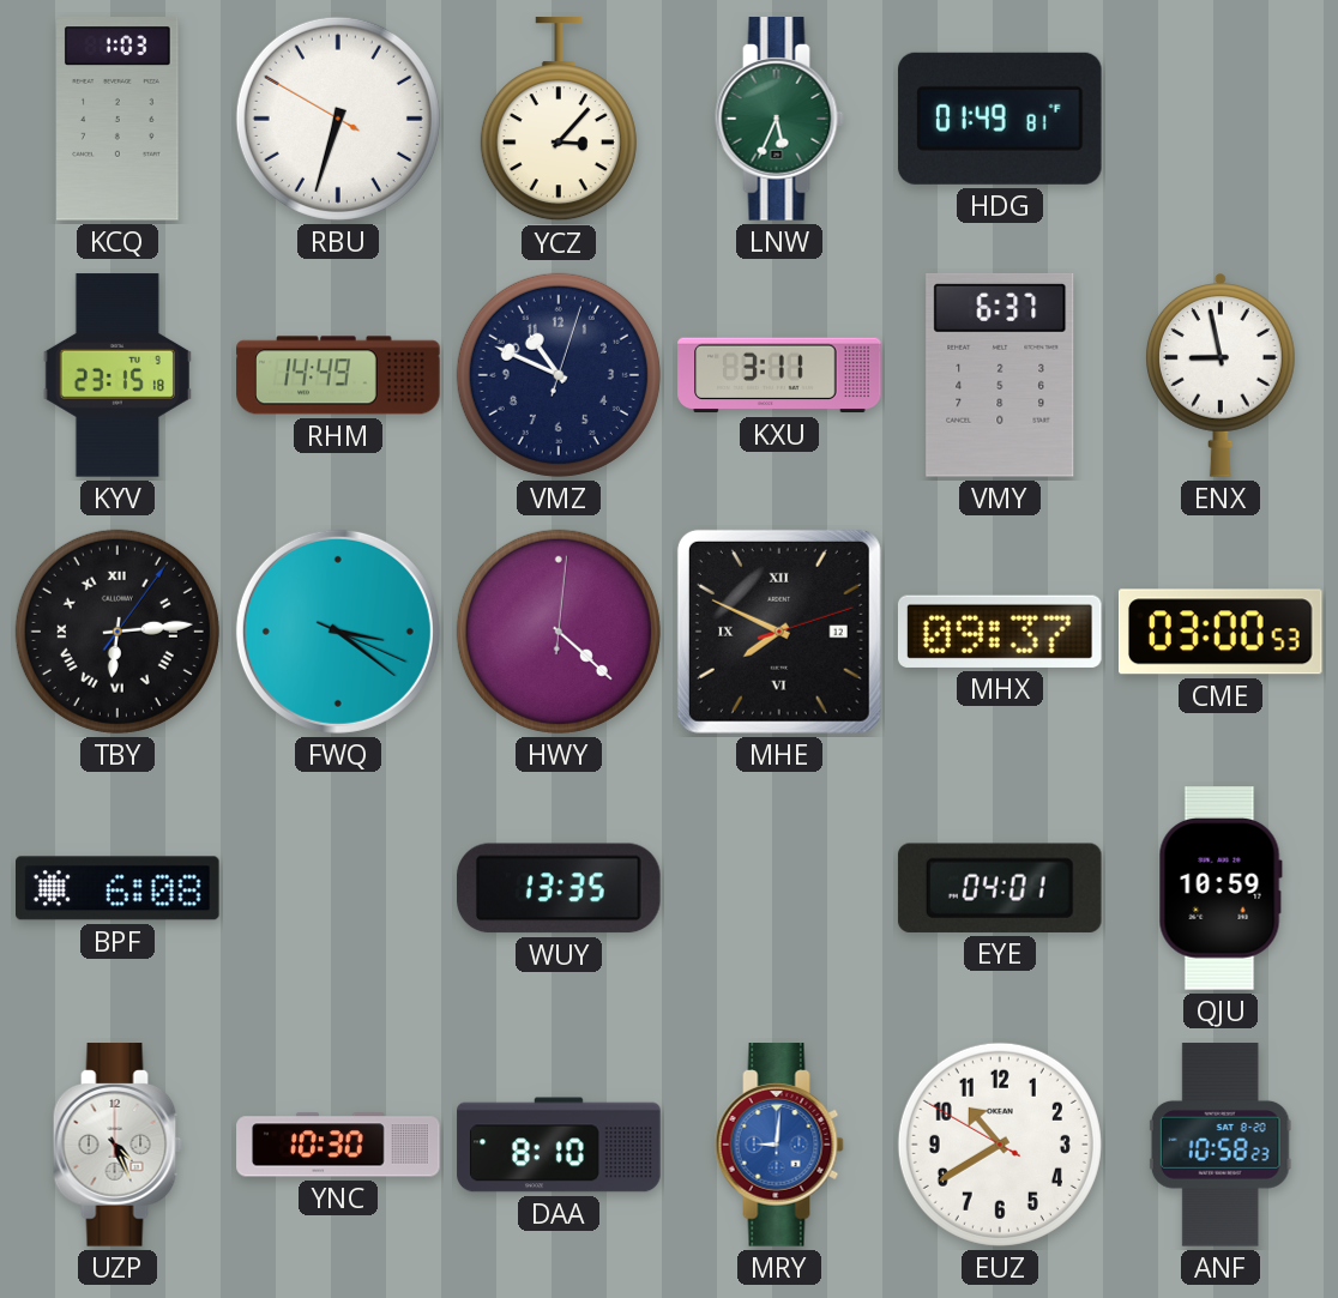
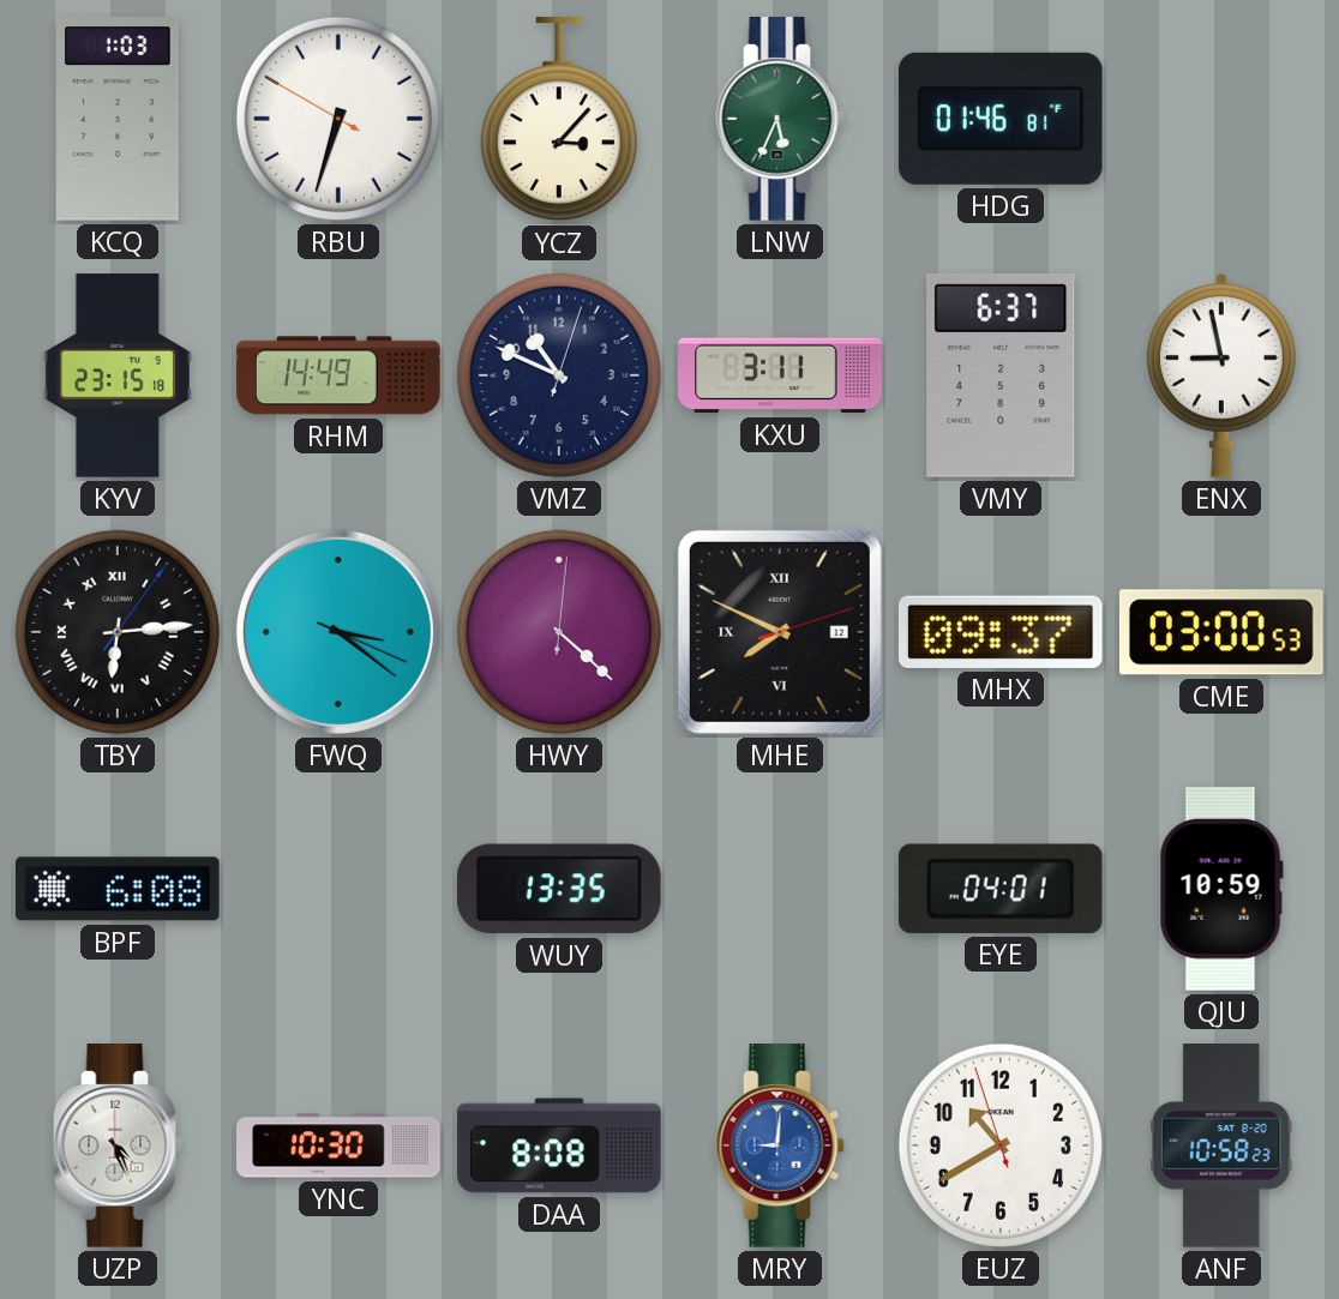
HDG: 01:49 -> 01:46 (1001, 119)
DAA: 8:10 -> 8:08 (559, 1145)
EUZ: 10:39:50 -> 10:39:57 (1001, 1145)
